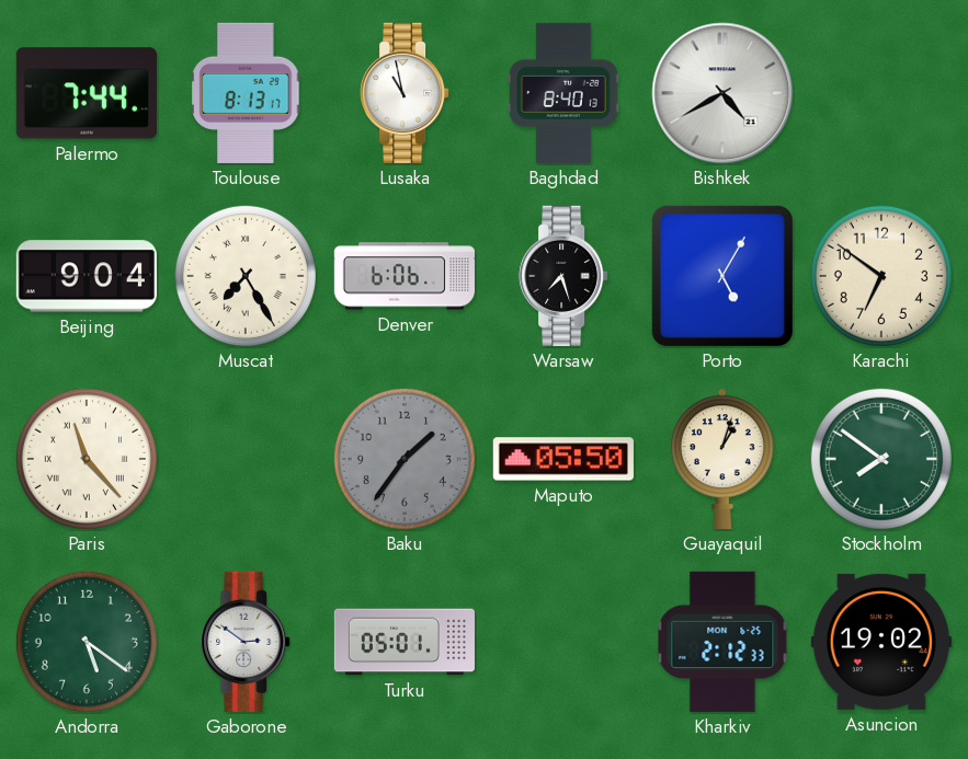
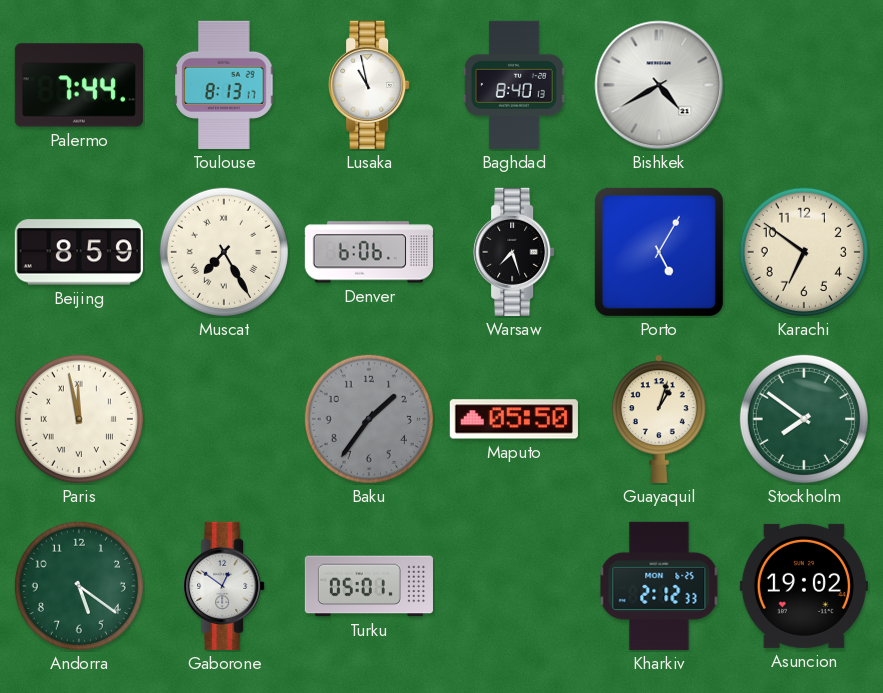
Beijing: 9:04 -> 8:59 (79, 252)
Paris: 11:23 -> 11:58 (79, 419)
Gaborone: 2:51 -> 12:51 (224, 586)
